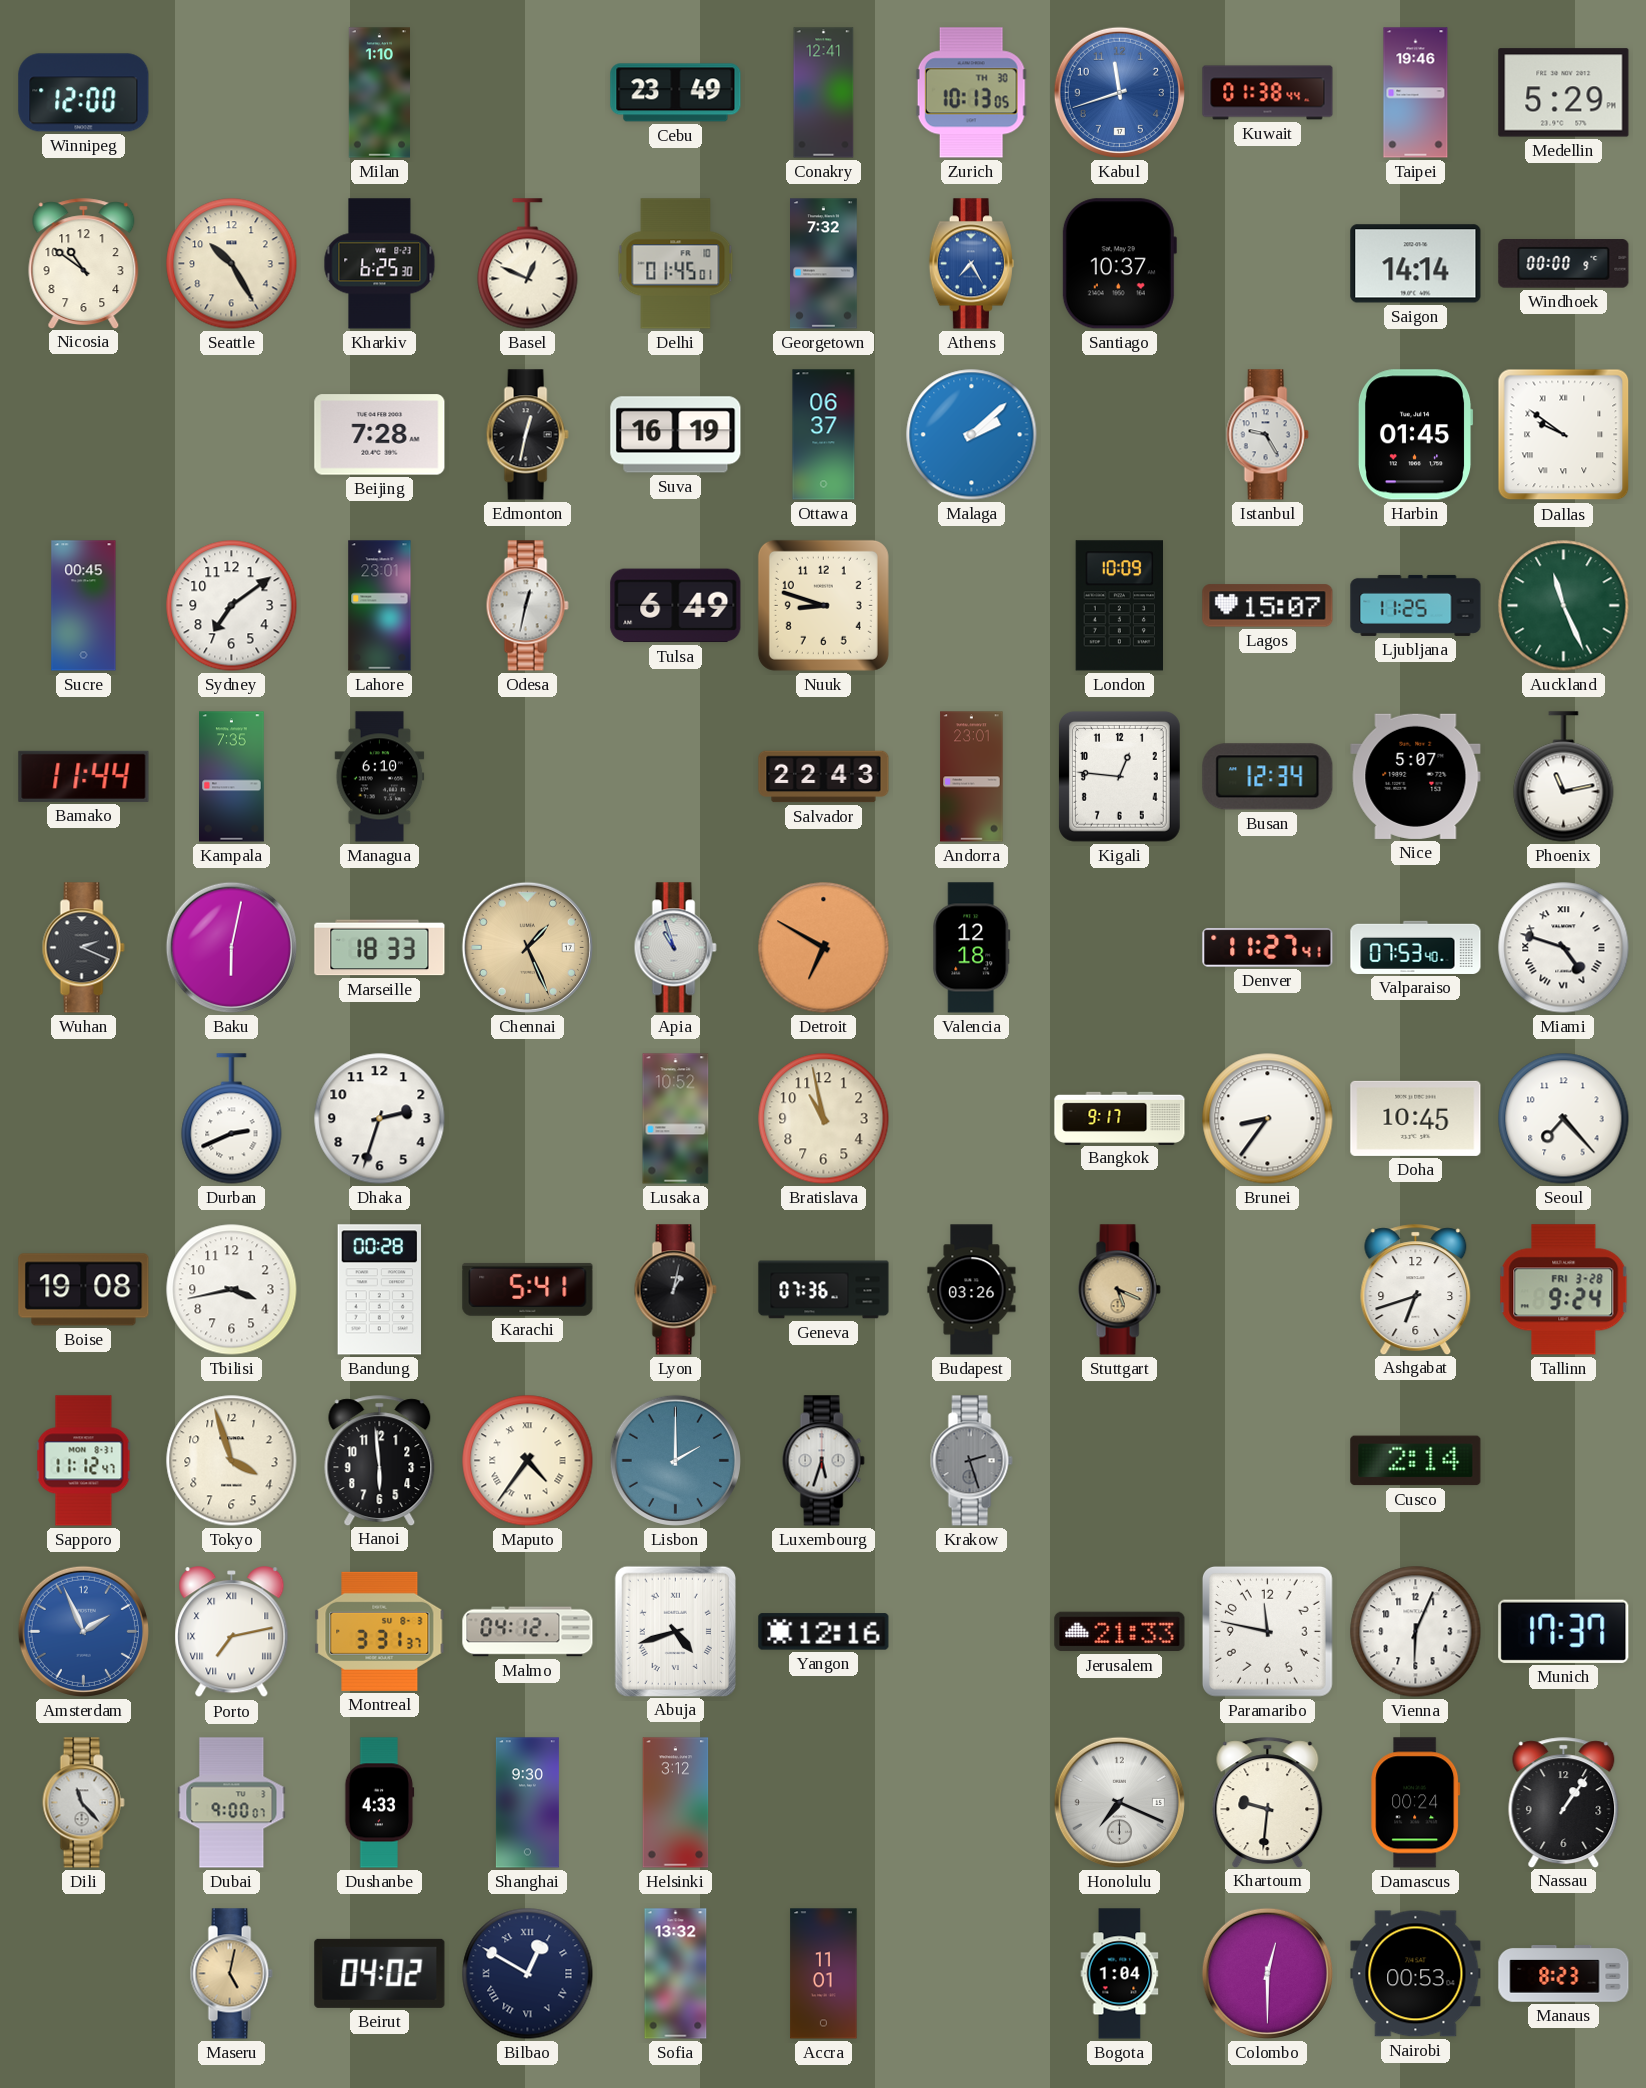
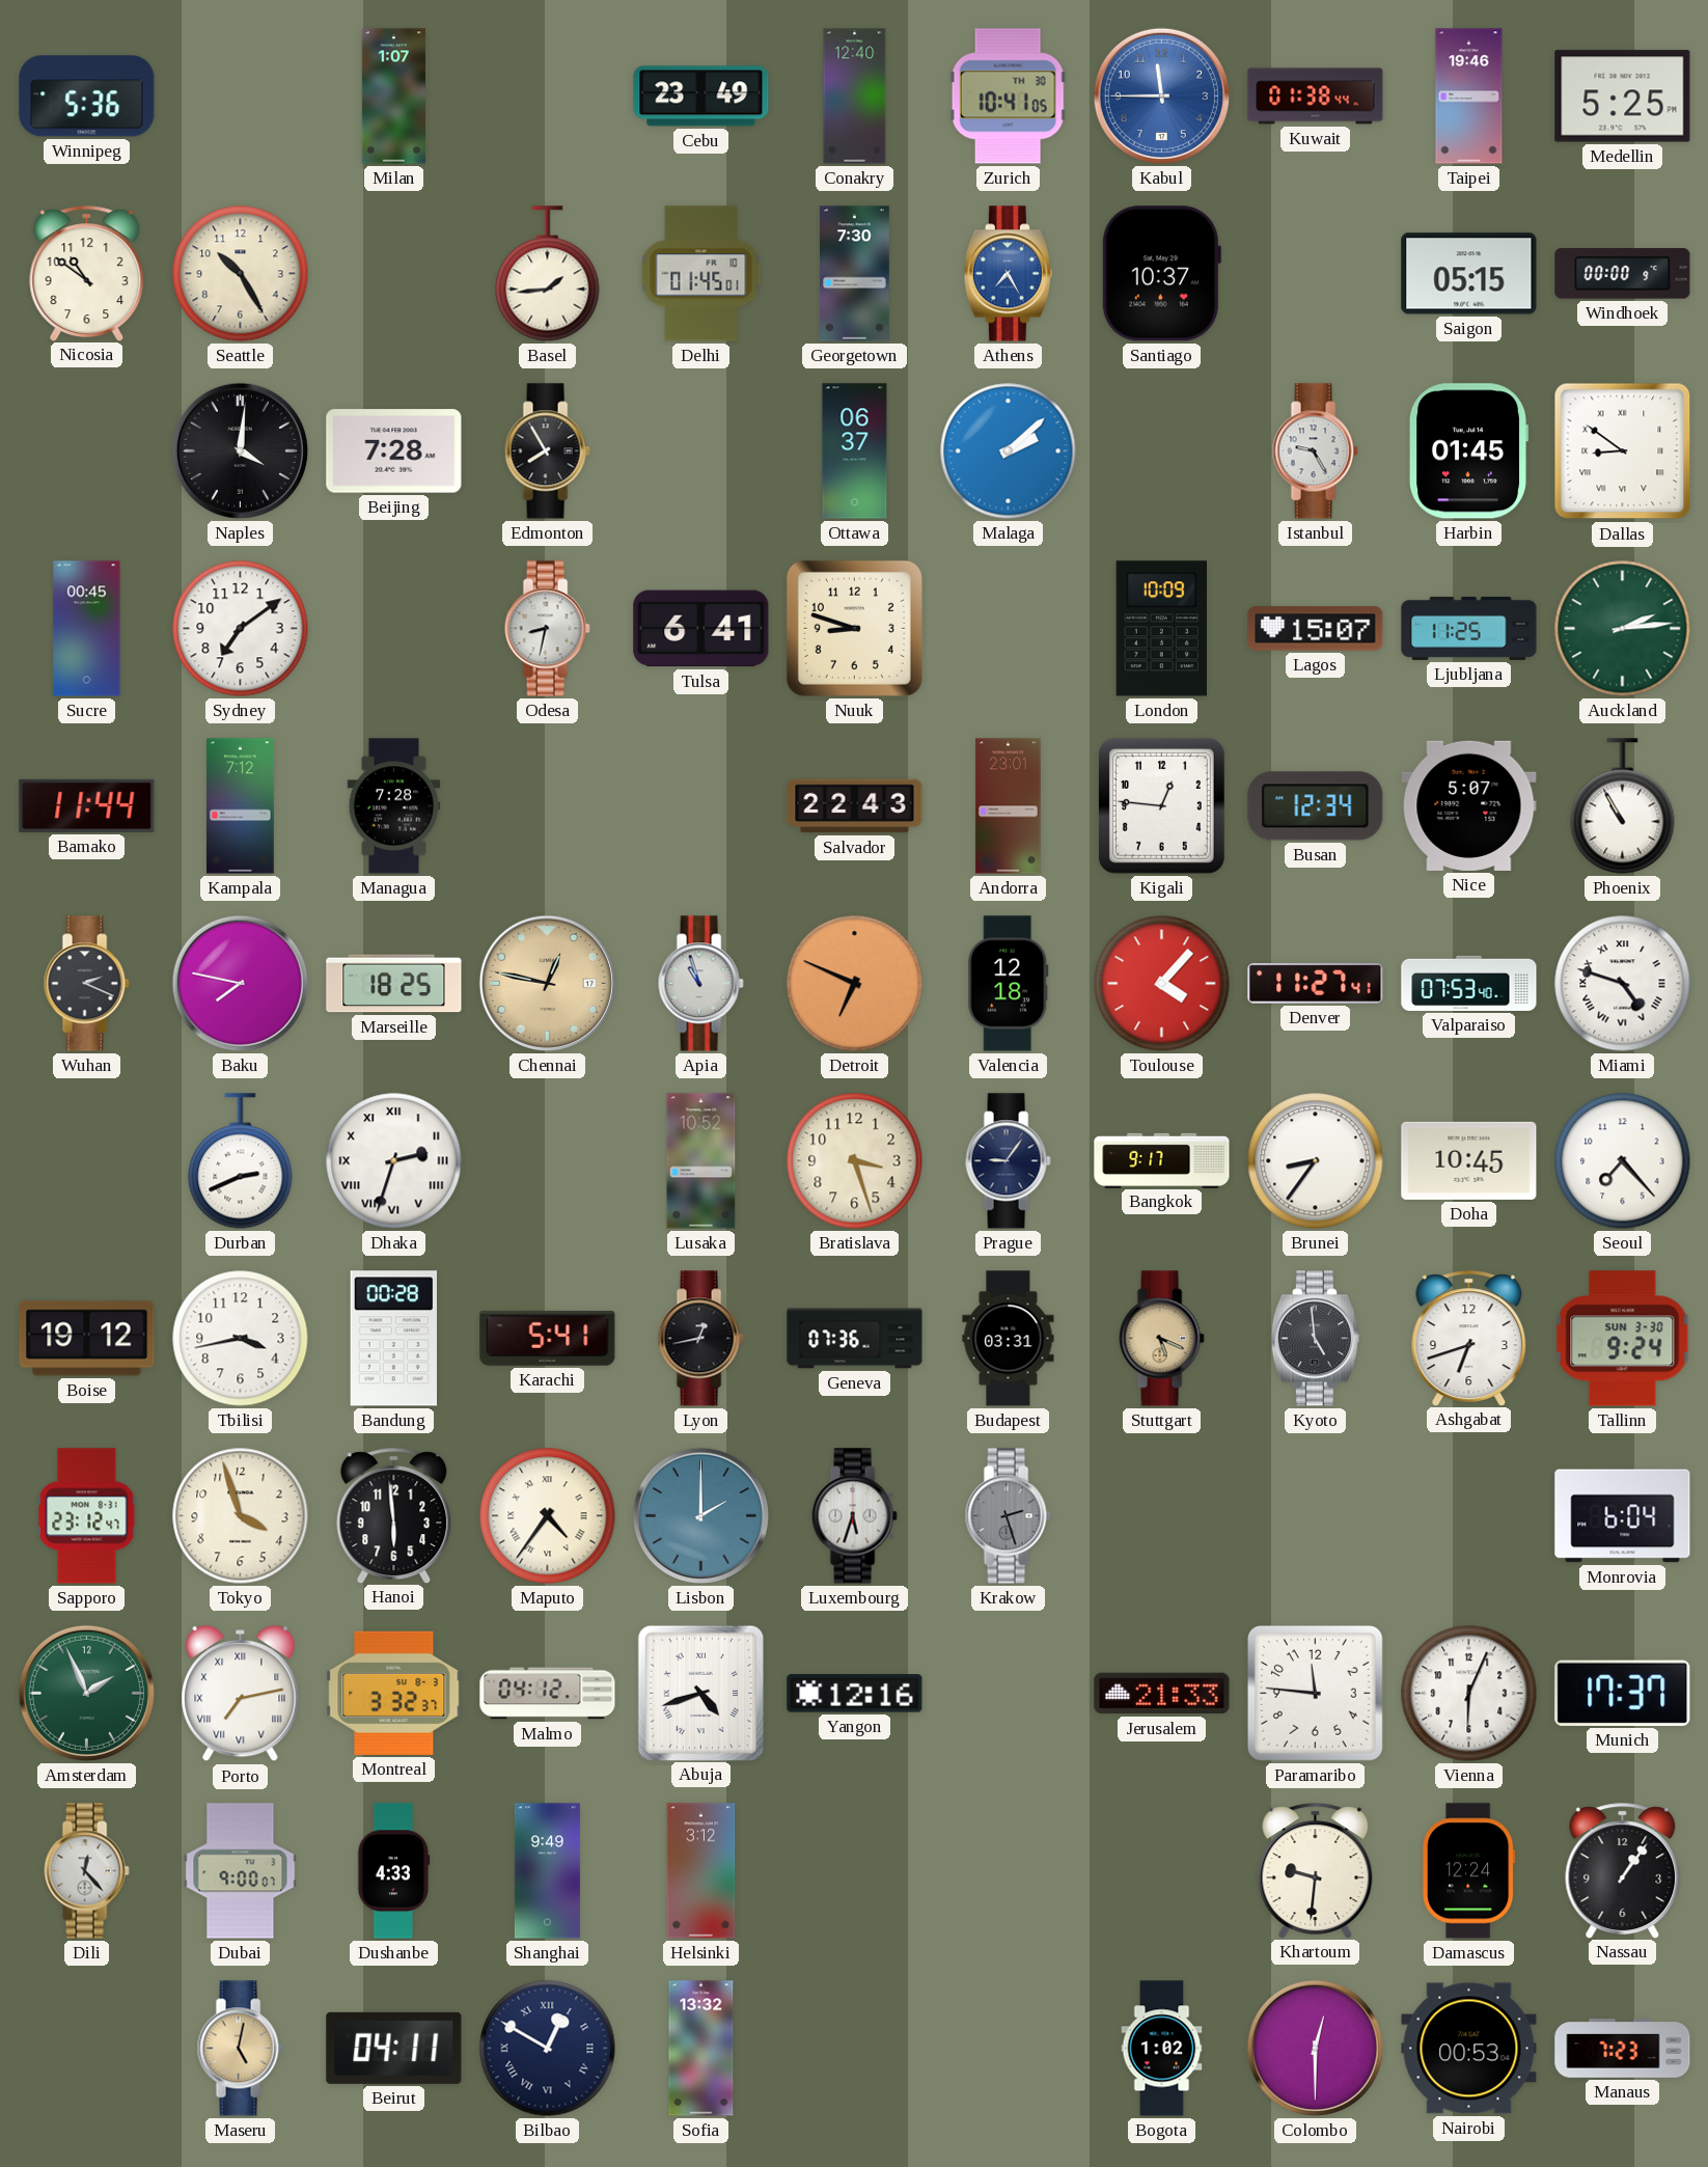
Winnipeg: 12:00 -> 5:36 (87, 97)
Milan: 1:10 -> 1:07 (393, 97)
Conakry: 12:41 -> 12:40 (855, 97)
Zurich: 10:13 -> 10:41 (1008, 97)
Kabul: 11:42 -> 11:45 (1161, 95)
Medellin: 5:29 -> 5:25 (1623, 97)
Kharkiv: 6:25 -> none (380, 264)
Basel: 12:49 -> 1:44 (548, 274)
Georgetown: 7:32 -> 7:30 (855, 274)
Saigon: 14:14 -> 05:15 (1469, 274)
Naples: none -> 4:01 (240, 450)
Edmonton: 12:32 -> 7:55 (547, 451)
Suva: 16:19 -> none (676, 435)
Dallas: 9:51 -> 8:51 (1623, 451)
Lahore: 23:01 -> none (380, 606)
Odesa: 12:32 -> 8:32 (547, 629)
Tulsa: 6:49 -> 6:41 (701, 629)
Auckland: 11:26 -> 2:14 (1623, 629)
Kampala: 7:35 -> 7:12 (241, 806)
Managua: 6:10 -> 7:28 (394, 806)
Phoenix: 11:13 -> 10:55 (1623, 806)
Baku: 6:02 -> 7:47 (240, 983)
Marseille: 18:33 -> 18:25 (394, 984)
Chennai: 1:26 -> 12:47 (547, 983)
Detroit: 6:50 -> 6:49 (855, 984)
Toulouse: none -> 4:07 (1162, 984)
Dhaka numerals: Arabic -> Roman (394, 1161)
Bratislava: 10:58 -> 3:27 (855, 1161)
Prague: none -> 9:06 (1008, 1161)
Boise: 19:08 -> 19:12 (87, 1339)
Lyon: 1:02 -> 12:43 (700, 1339)
Budapest: 03:26 -> 03:31 (1009, 1339)
Kyoto: none -> 4:59 (1315, 1339)
Tallinn date: FRI 3-28 -> SUN 3-30 (1623, 1339)
Sapporo: 11:12 -> 23:12 (87, 1516)
Cusco: 2:14 -> none (1416, 1461)
Monrovia: none -> 6:04 (1623, 1516)
Amsterdam dial: blue -> green (86, 1693)
Montreal: 3:31 -> 3:32 (394, 1693)
Paramaribo: 11:47 -> 11:46 (1315, 1693)
Dili: 11:23 -> 12:23 (86, 1871)
Shanghai: 9:30 -> 9:49 (547, 1871)
Honolulu: 7:19 -> none (1119, 1802)
Damascus: 00:24 -> 12:24 (1469, 1871)
Beirut: 04:02 -> 04:11 (394, 2048)
Accra: 11:01 -> none (824, 1974)
Bogota: 1:04 -> 1:02 (1162, 2049)
Manaus: 8:23 -> 7:23 (1623, 2049)
